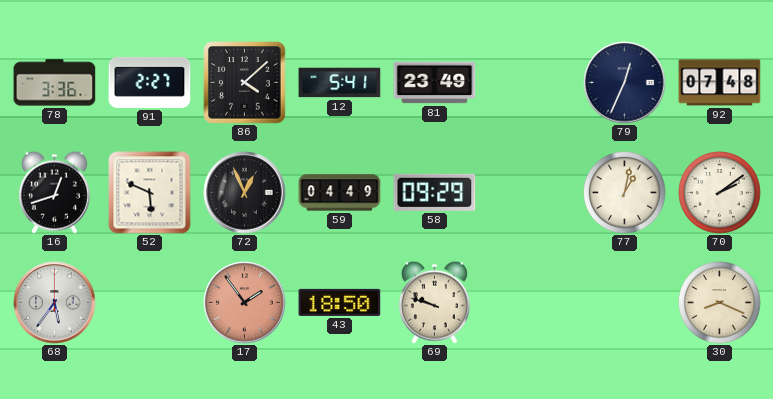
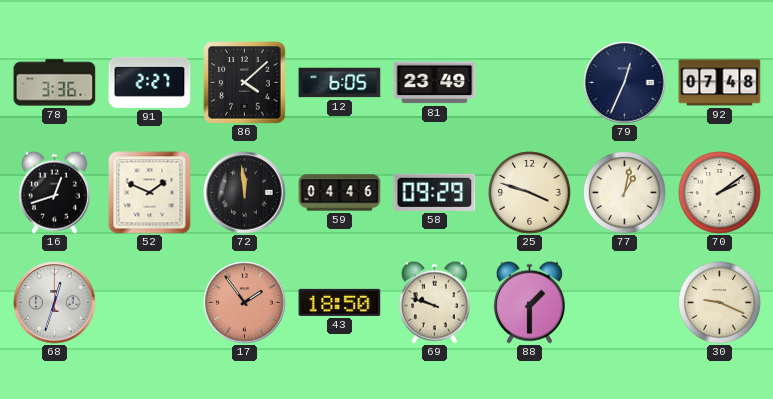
12: 5:41 -> 6:05 (340, 83)
52: 5:49 -> 1:49 (150, 193)
72: 12:56 -> 11:59 (245, 193)
59: 04:49 -> 04:46 (340, 193)
25: none -> 3:48 (530, 193)
68: 5:36 -> 12:33 (55, 303)
88: none -> 1:30 (529, 302)
30: 8:19 -> 9:19 (720, 303)
